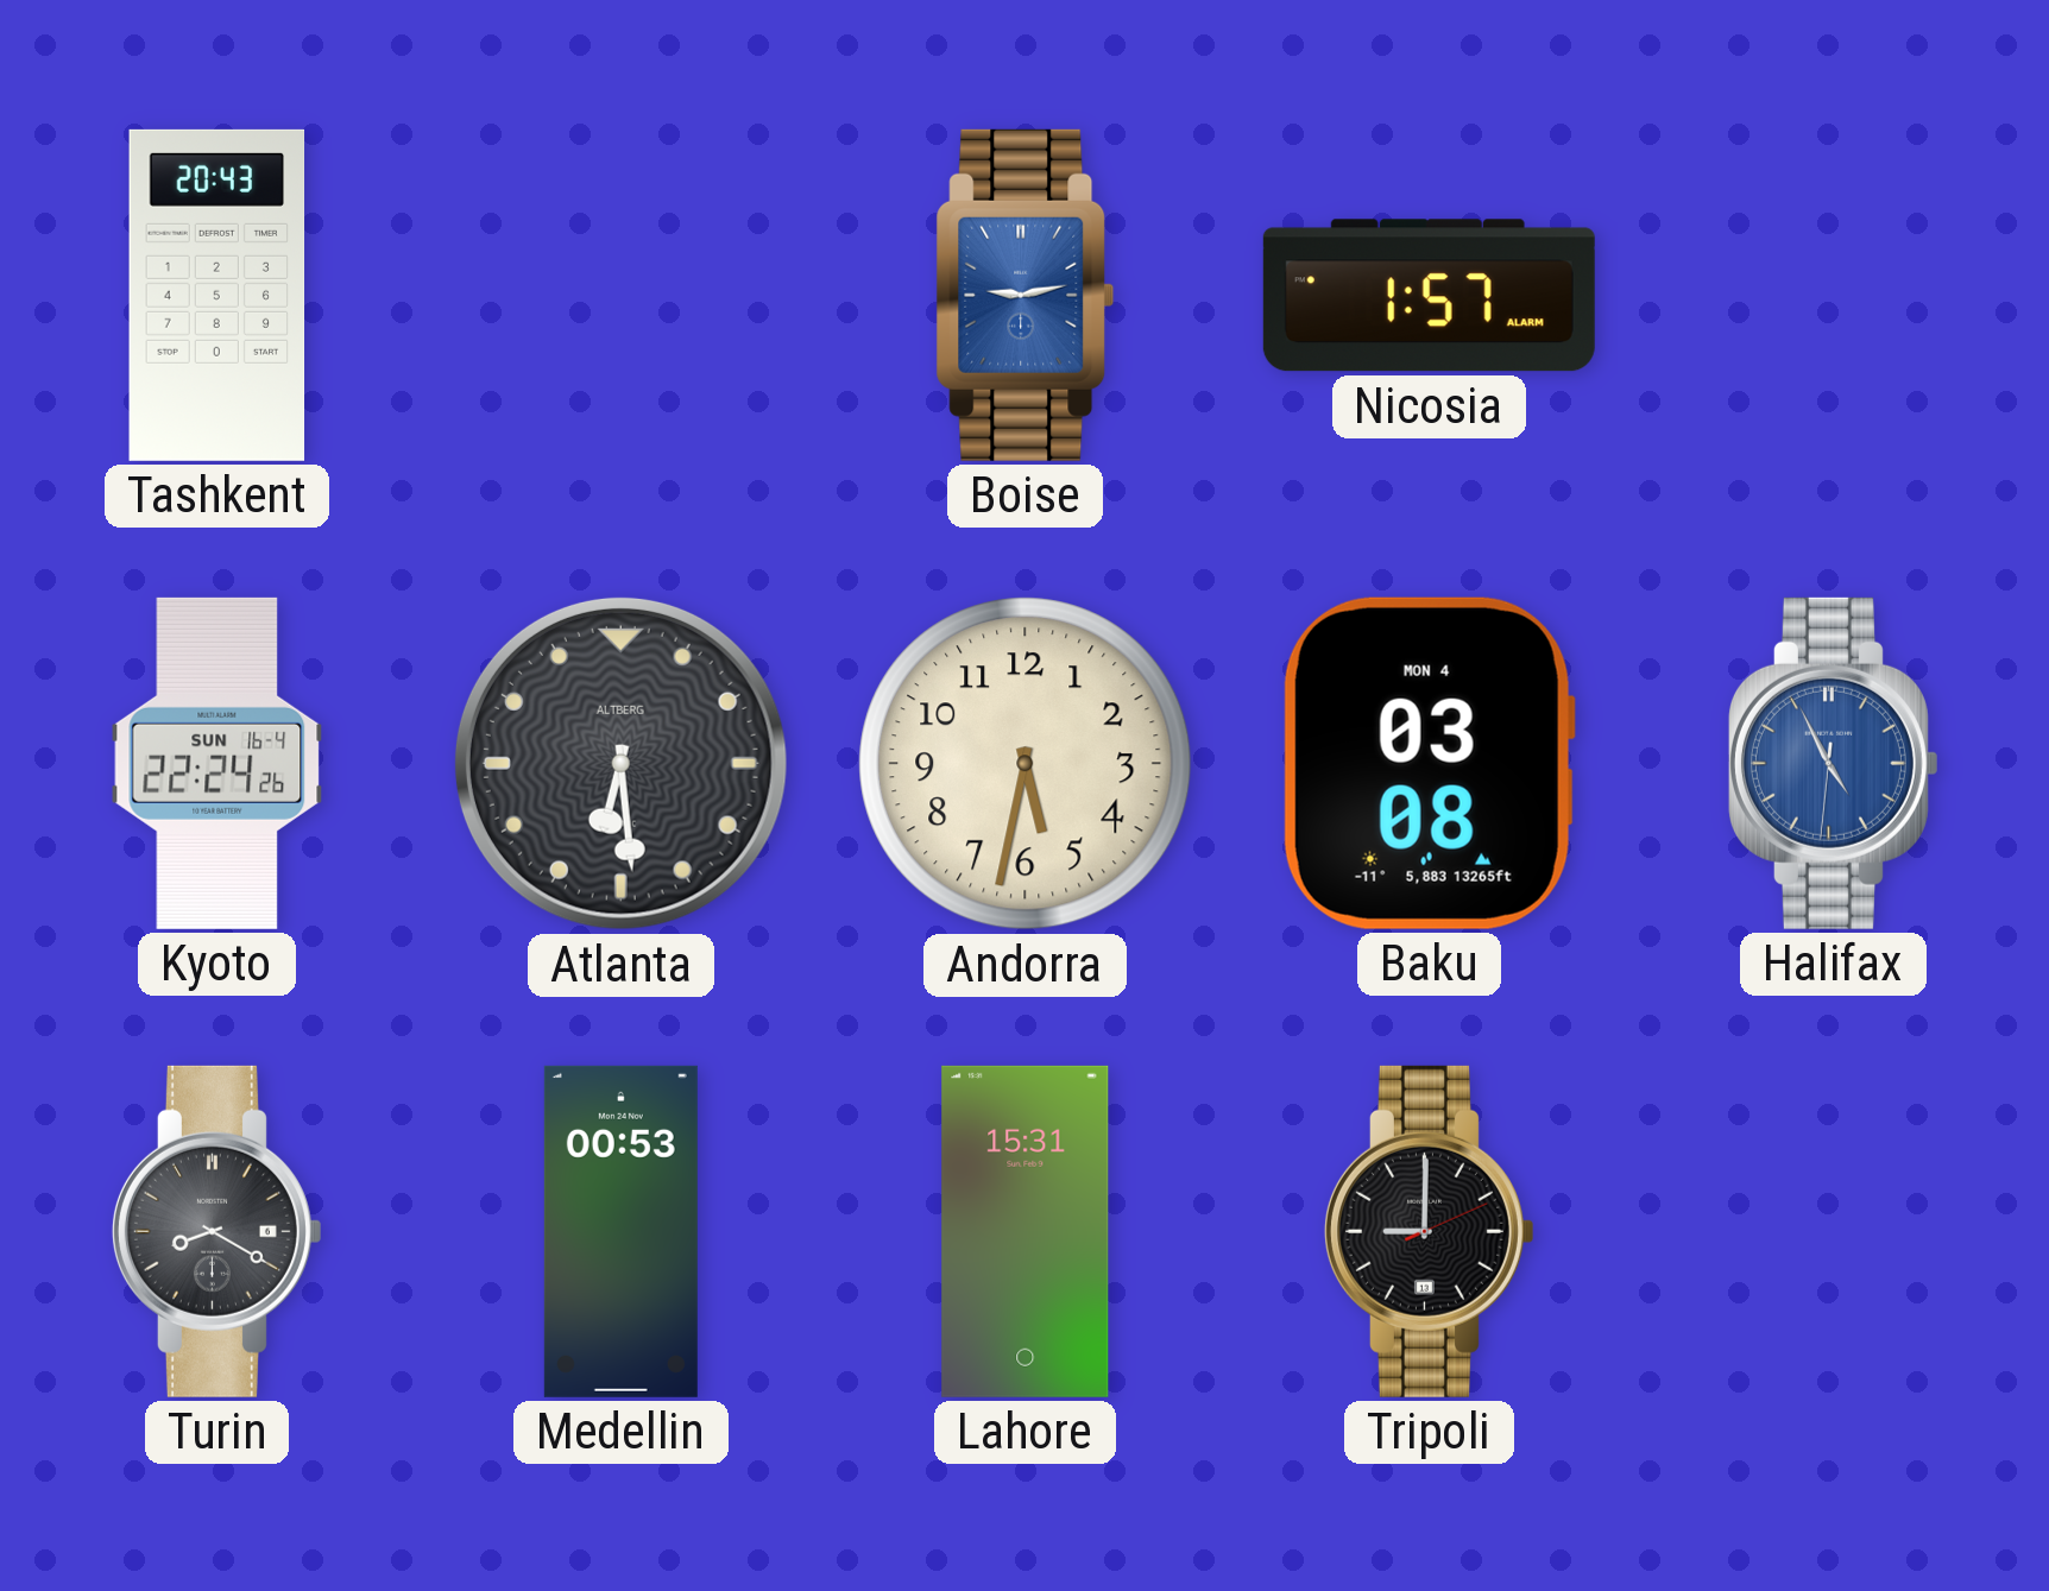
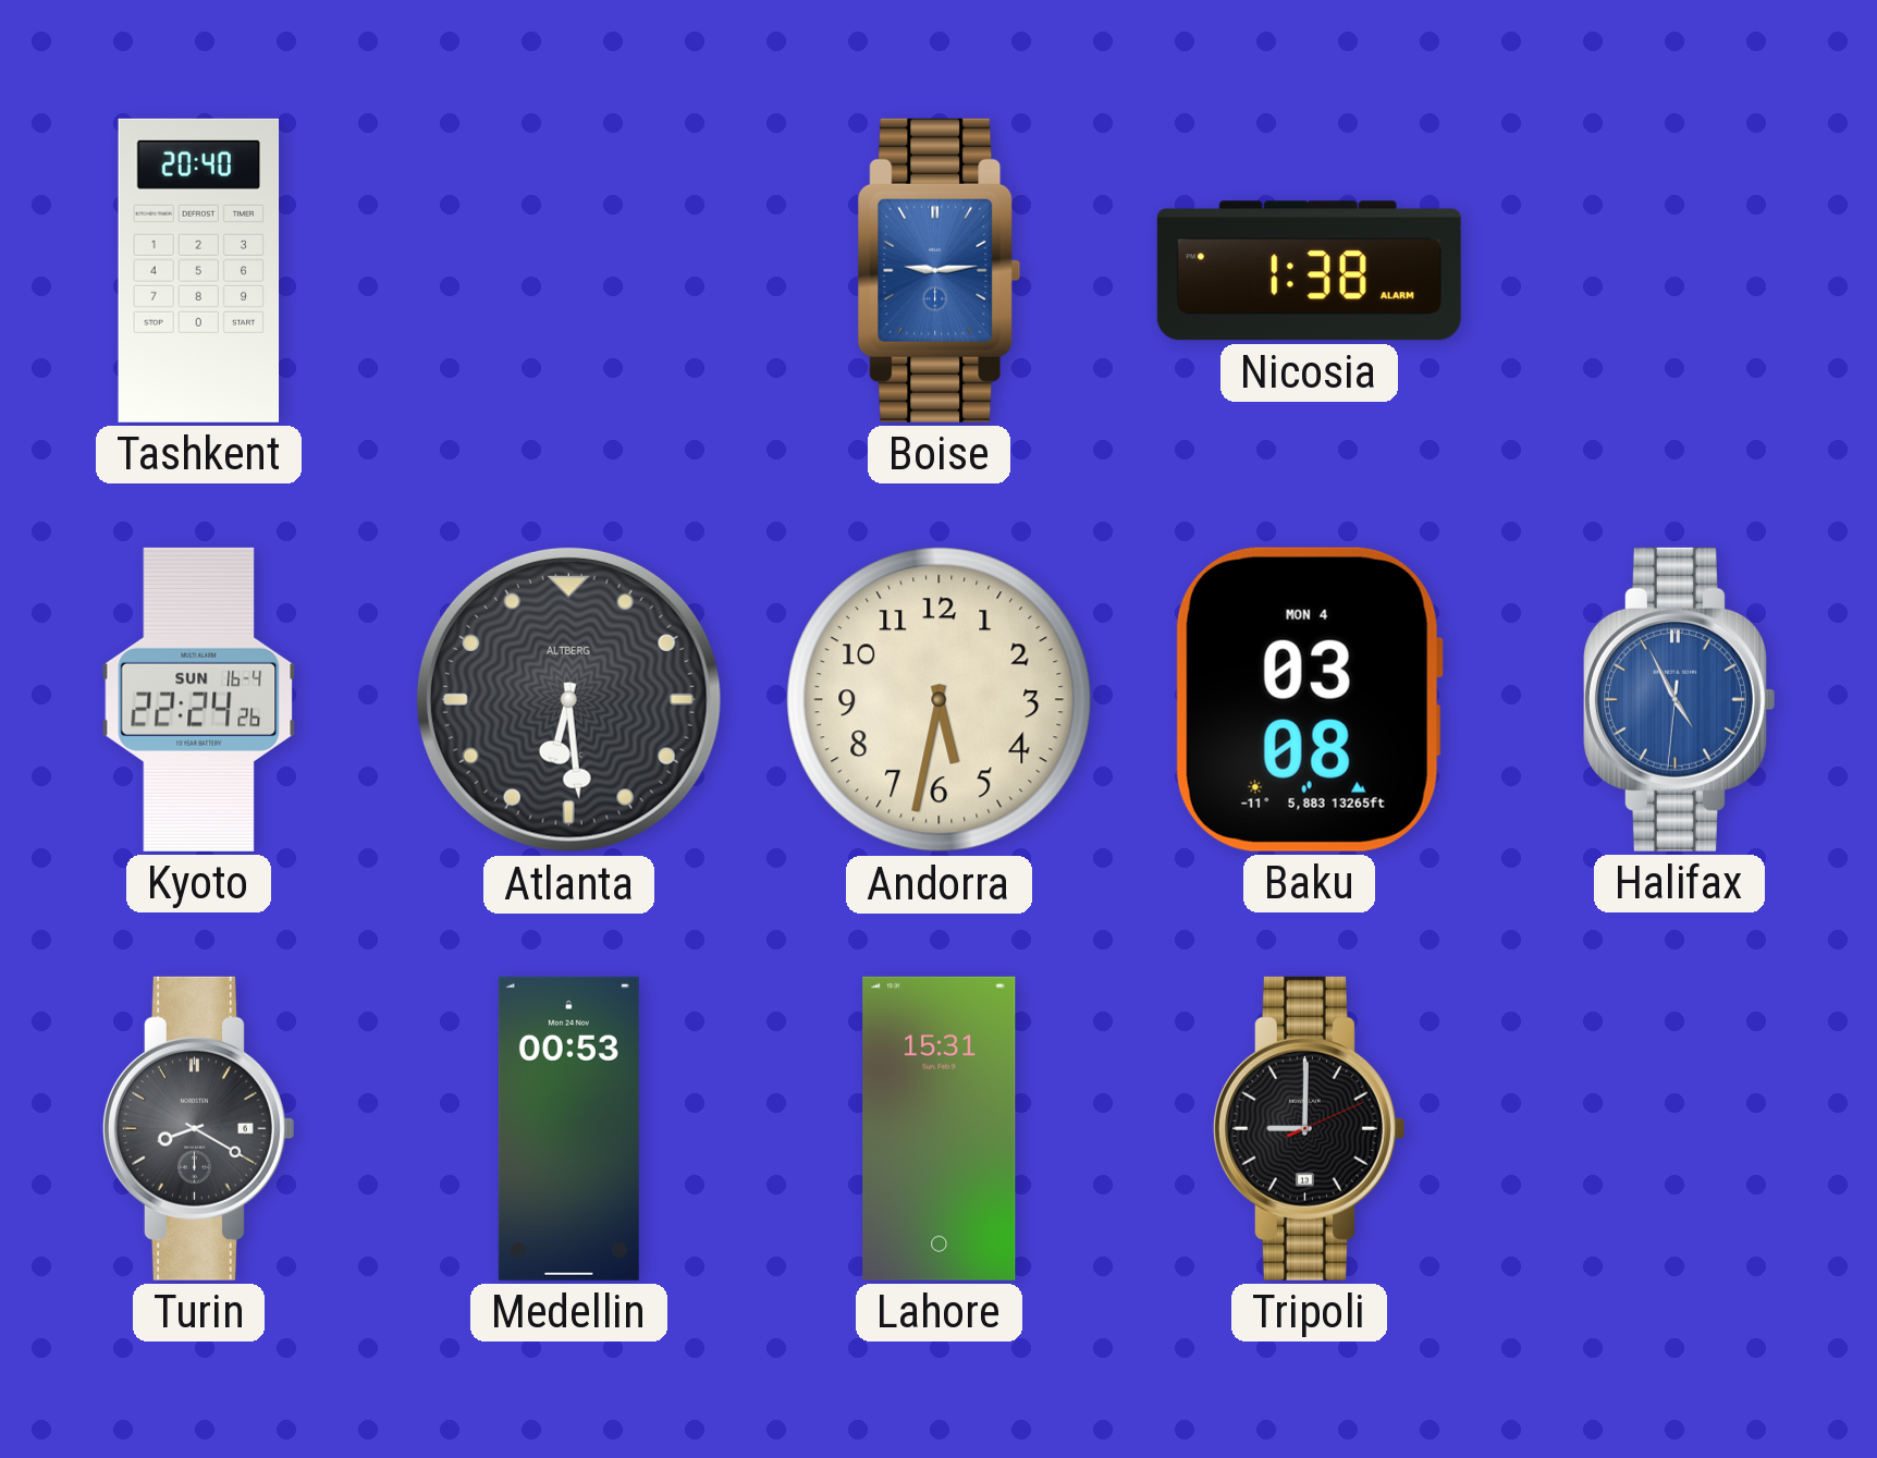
Tashkent: 20:43 -> 20:40 (199, 270)
Boise: 9:13 -> 9:14 (940, 270)
Nicosia: 1:57 -> 1:38 (1309, 271)
